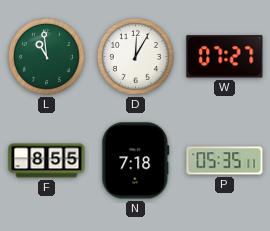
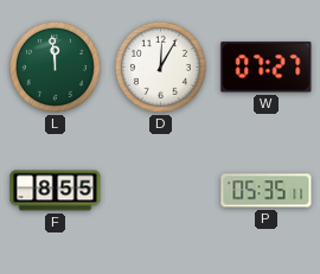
L: 10:59 -> 11:59 (55, 66)
N: 7:18 -> none (136, 161)
